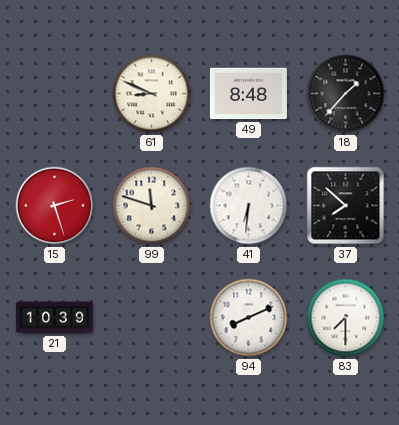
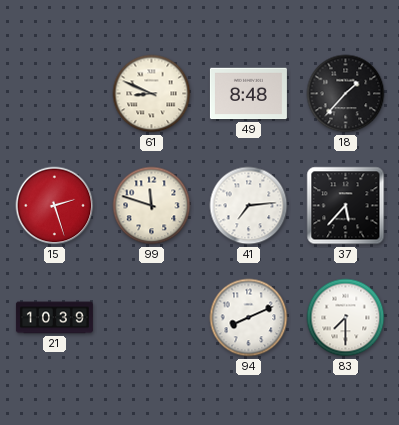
41: 6:31 -> 7:14 (249, 206)
37: 7:52 -> 5:37 (346, 206)
